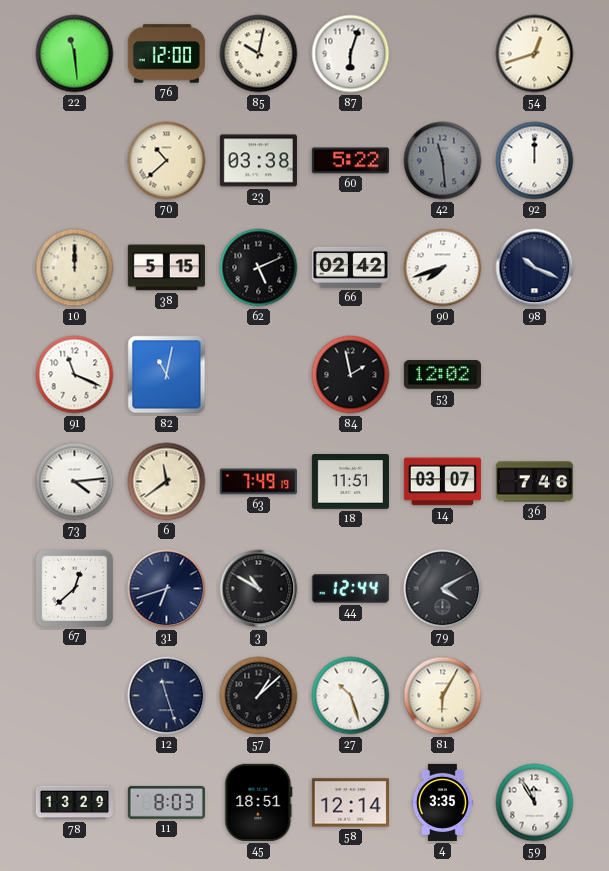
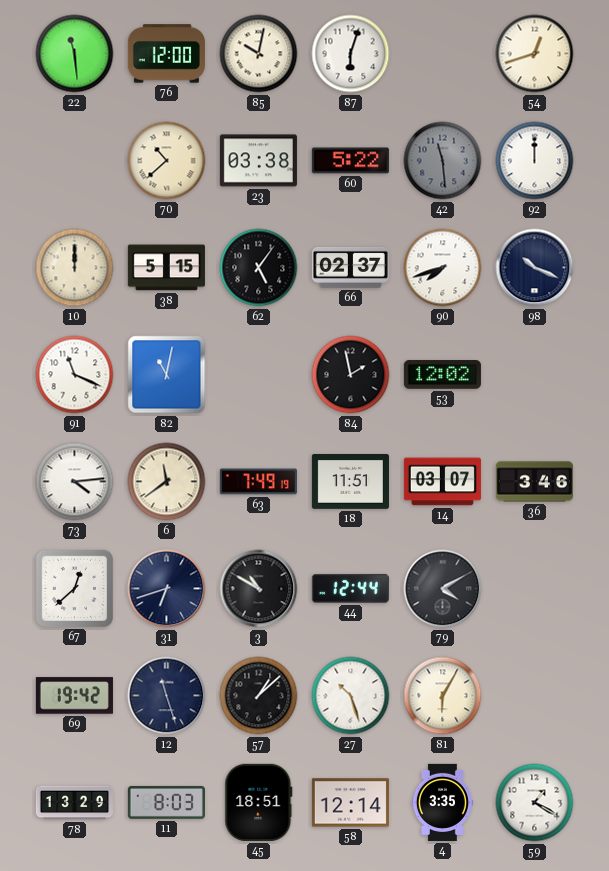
62: 5:11 -> 5:06 (259, 268)
66: 02:42 -> 02:37 (350, 267)
36: 7:46 -> 3:46 (534, 482)
69: none -> 19:42 (74, 696)
59: 11:55 -> 1:20 (535, 803)
